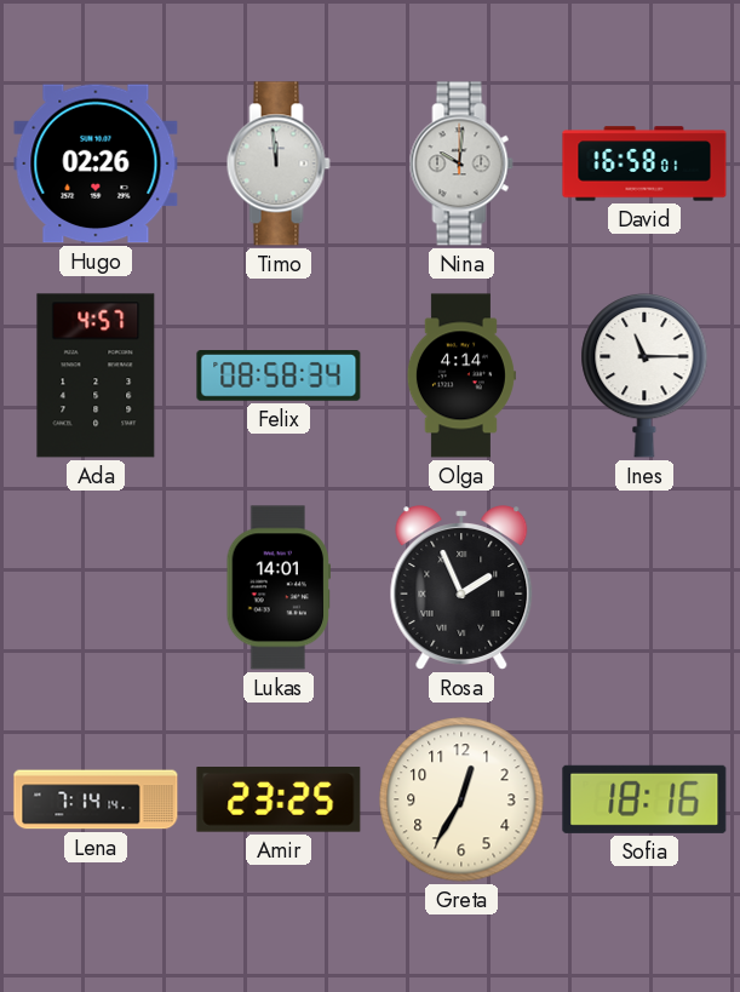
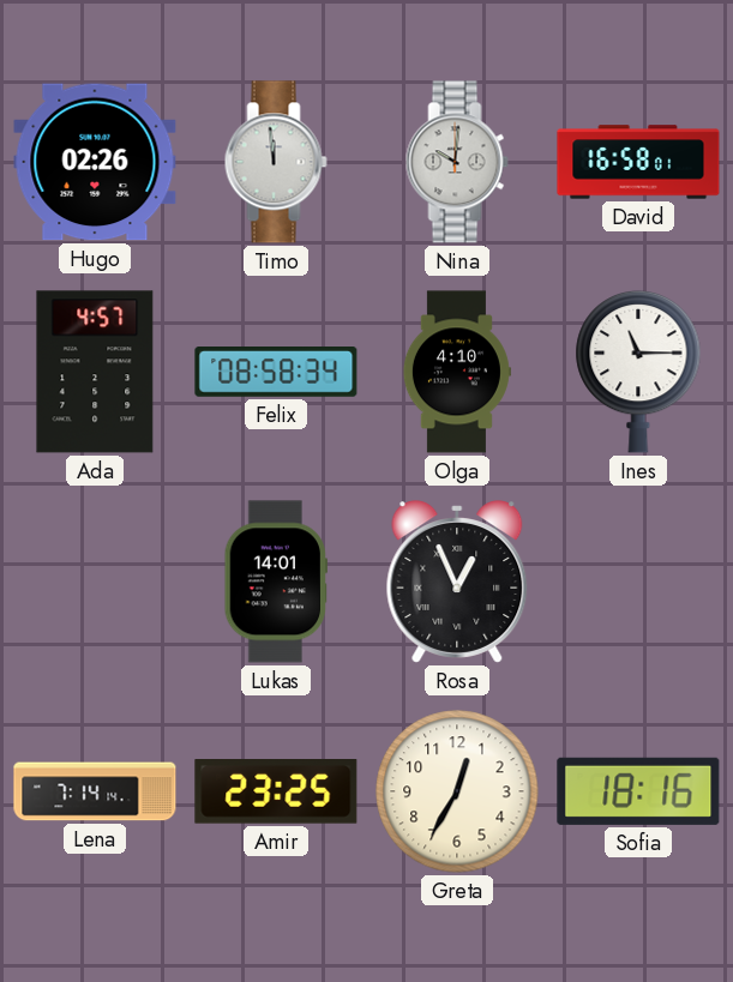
Olga: 4:14 -> 4:10 (456, 372)
Rosa: 1:56 -> 12:56 (457, 582)
